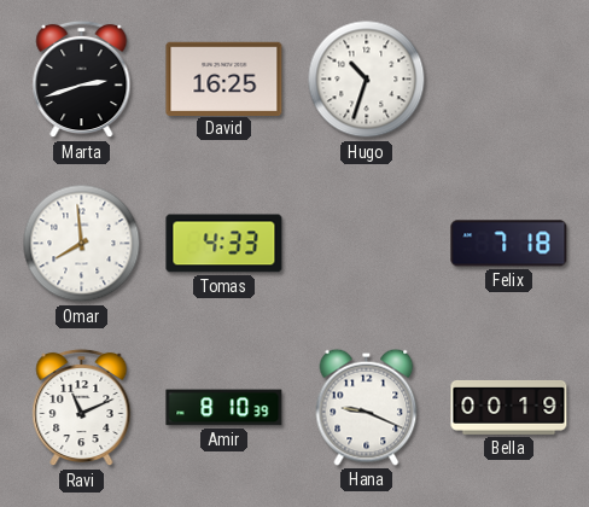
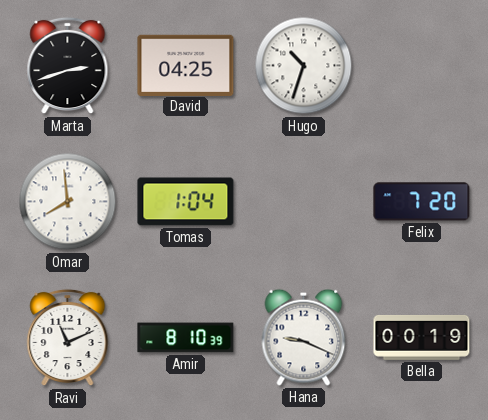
David: 16:25 -> 04:25 (186, 65)
Tomas: 4:33 -> 1:04 (186, 202)
Felix: 7:18 -> 7:20 (422, 202)
